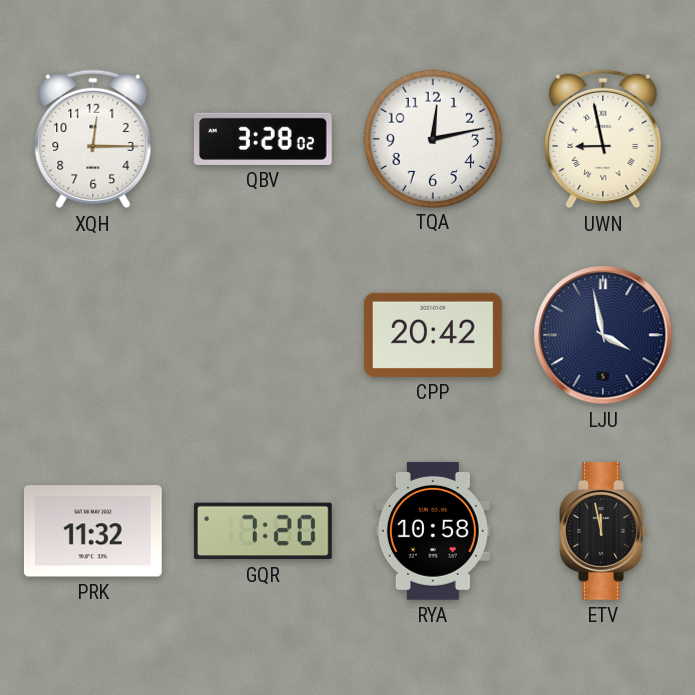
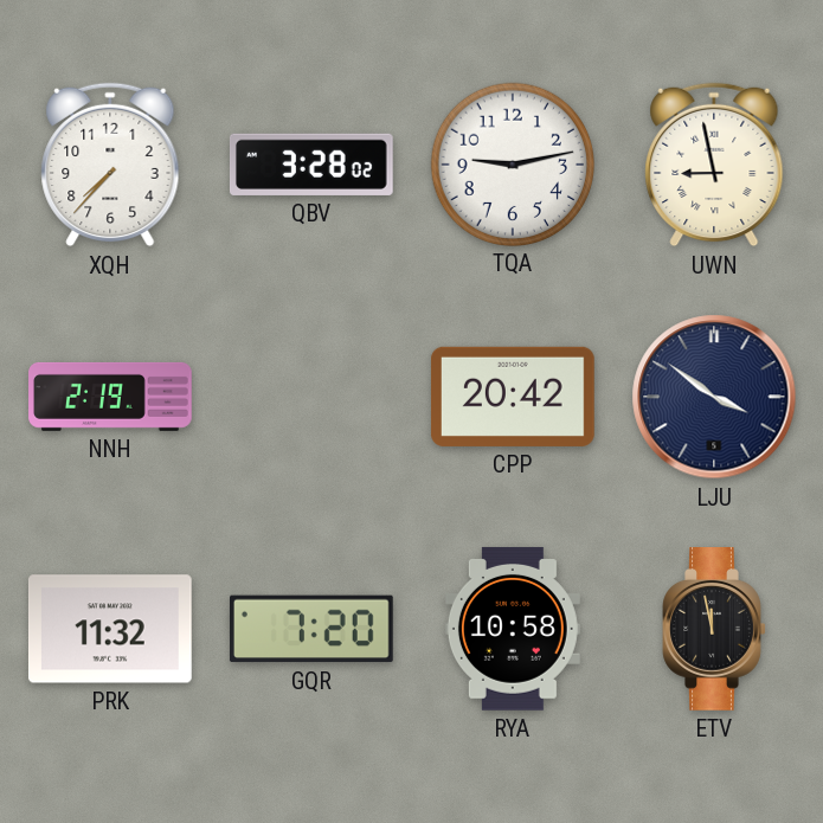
XQH: 12:15 -> 7:37 (110, 165)
TQA: 12:13 -> 9:13 (512, 163)
NNH: none -> 2:19 (110, 397)
LJU: 3:58 -> 3:51 (714, 397)
